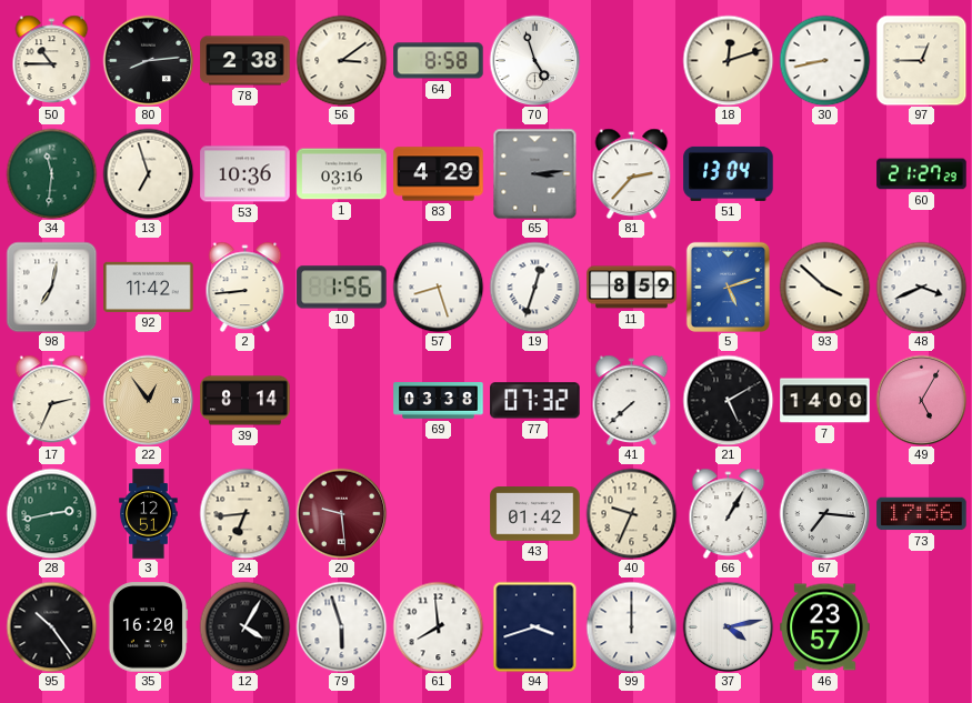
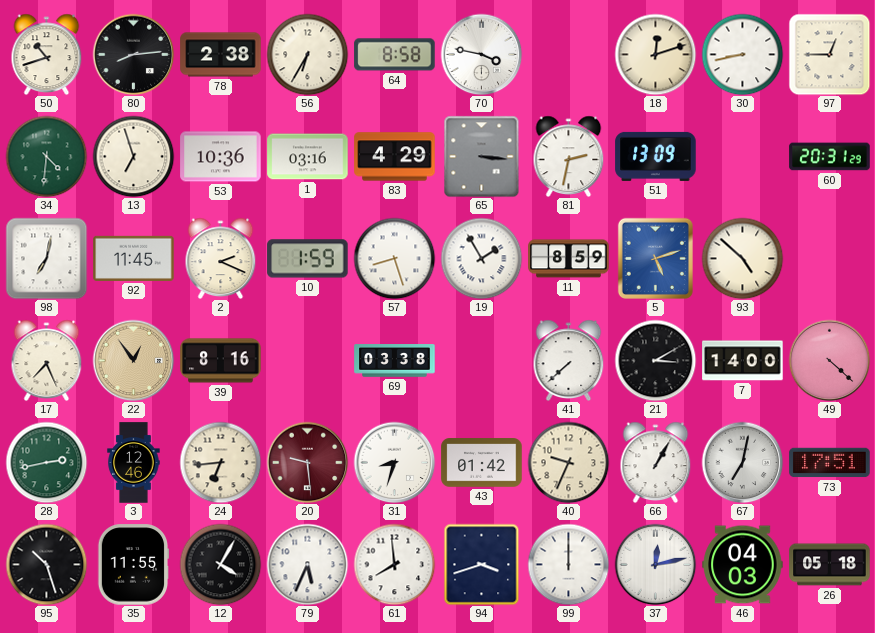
50: 10:45 -> 10:42 (47, 54)
56: 3:09 -> 6:35 (307, 54)
70: 4:57 -> 3:47 (481, 54)
34: 11:31 -> 4:31 (46, 156)
65: 3:14 -> 3:16 (482, 156)
81: 2:37 -> 2:32 (569, 156)
51: 13:04 -> 13:09 (656, 156)
60: 21:27 -> 20:31 (830, 157)
92: 11:42 -> 11:45 (134, 258)
2: 8:44 -> 2:19 (221, 258)
10: 1:56 -> 1:59 (308, 259)
19: 12:33 -> 1:55 (481, 258)
93: 3:52 -> 4:52 (742, 258)
48: 3:41 -> none (921, 287)
17: 2:34 -> 7:26 (47, 360)
39: 8:14 -> 8:16 (221, 361)
77: 07:32 -> none (535, 401)
21: 5:10 -> 3:10 (655, 360)
49: 5:05 -> 4:22 (829, 360)
3: 12:51 -> 12:46 (134, 463)
31: none -> 8:33 (394, 462)
67: 7:16 -> 7:02 (742, 462)
73: 17:56 -> 17:51 (830, 463)
95: 10:24 -> 10:27 (46, 564)
35: 16:20 -> 11:55 (133, 565)
79: 5:57 -> 5:34 (307, 564)
37: 4:13 -> 12:13 (655, 564)
46: 23:57 -> 04:03 (743, 565)
26: none -> 05:18 (830, 565)
